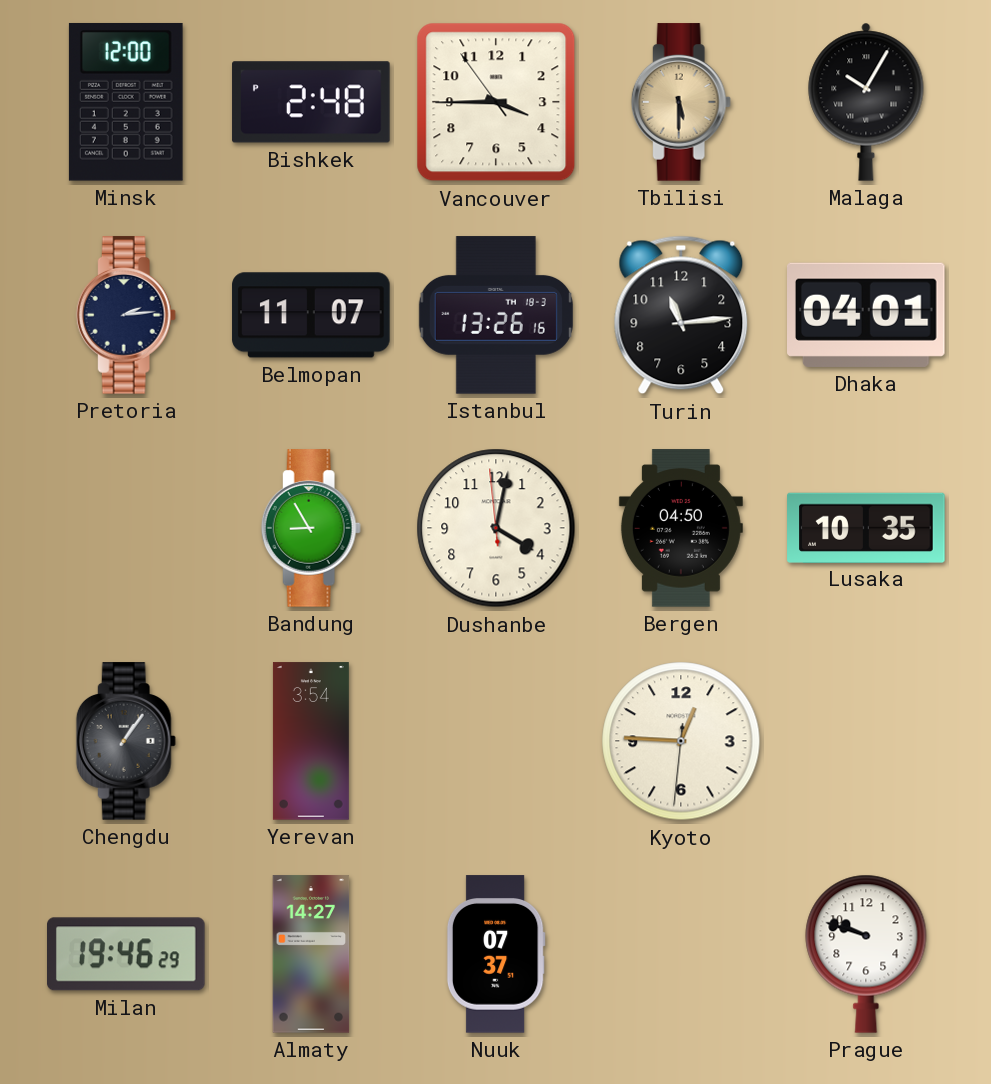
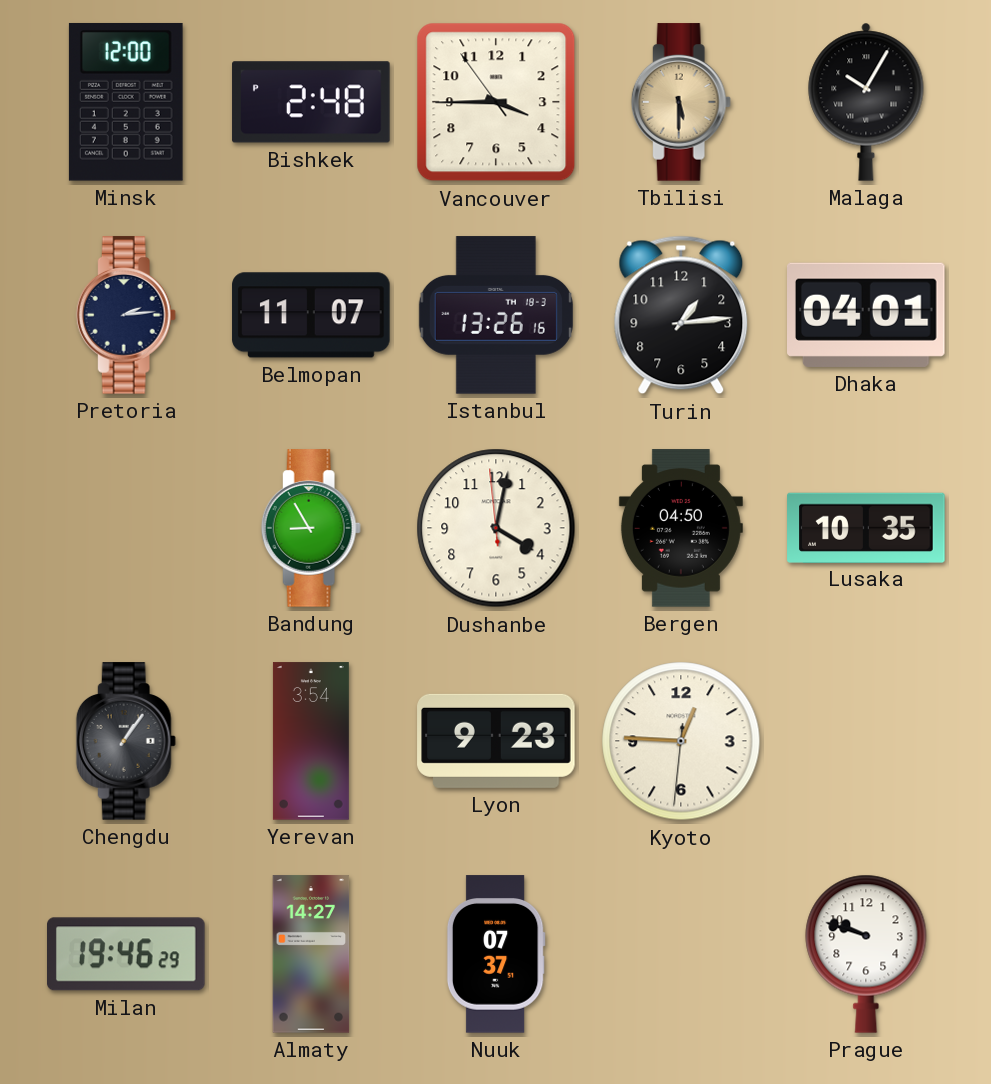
Turin: 11:14 -> 1:14 (681, 315)
Lyon: none -> 9:23 (496, 741)
